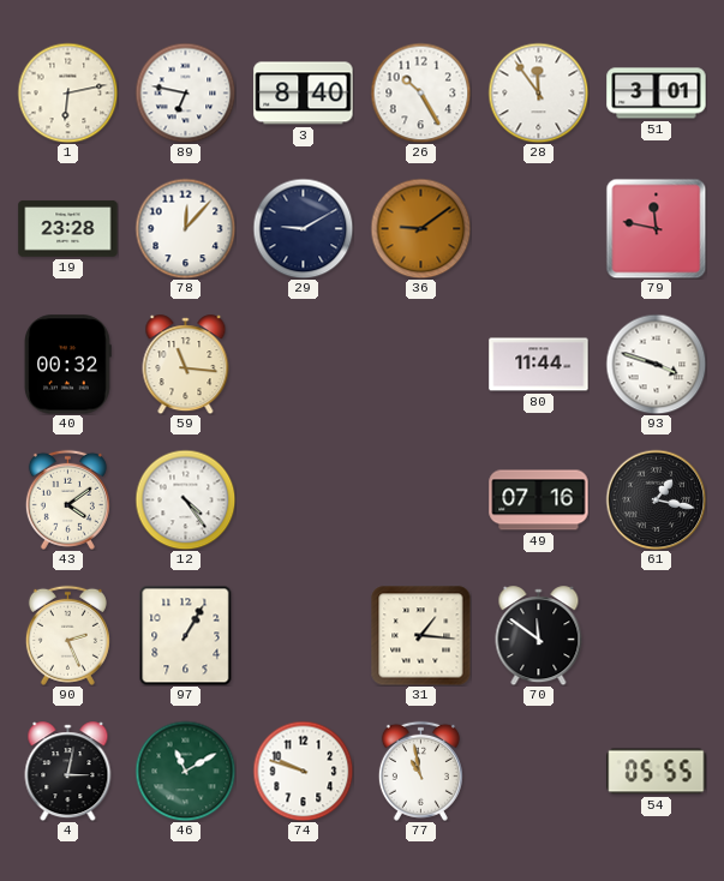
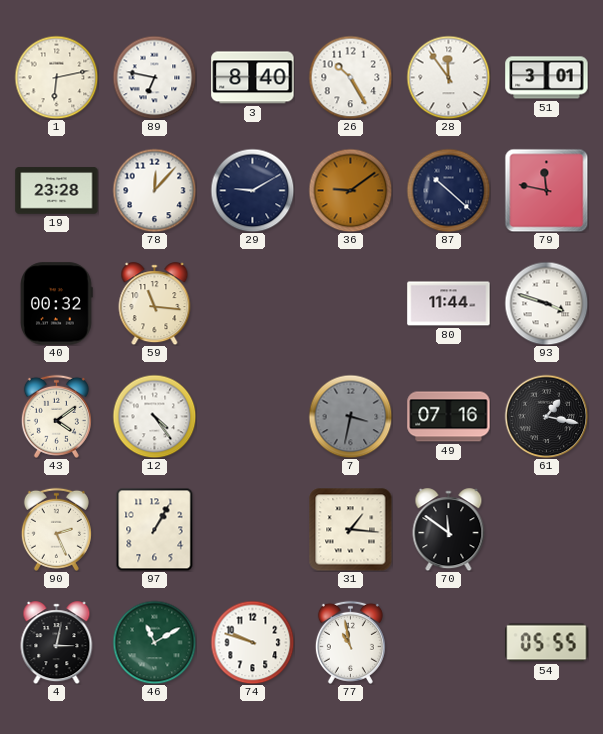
87: none -> 10:22 (448, 190)
7: none -> 3:32 (350, 416)
